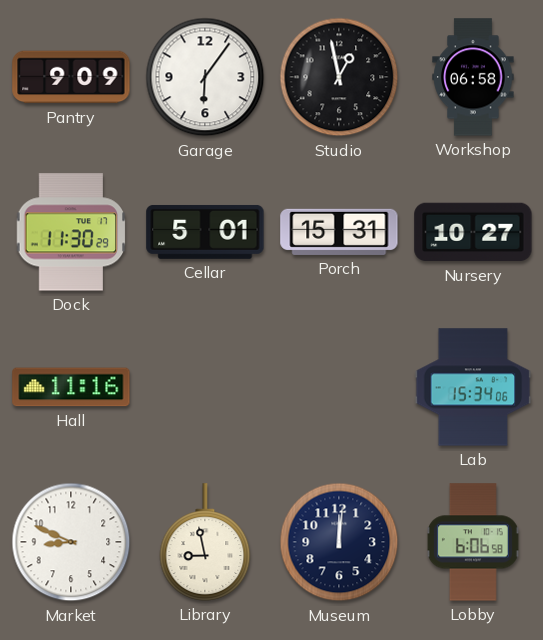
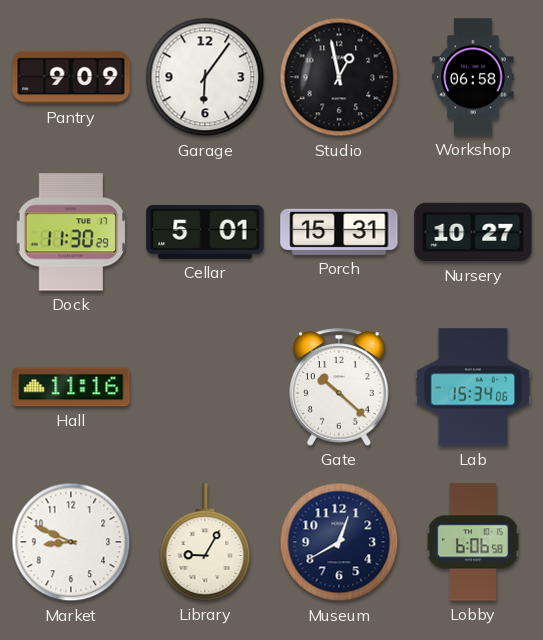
Gate: none -> 10:22 (339, 387)
Library: 8:58 -> 9:05 (205, 542)
Museum: 12:01 -> 12:40 (339, 542)
